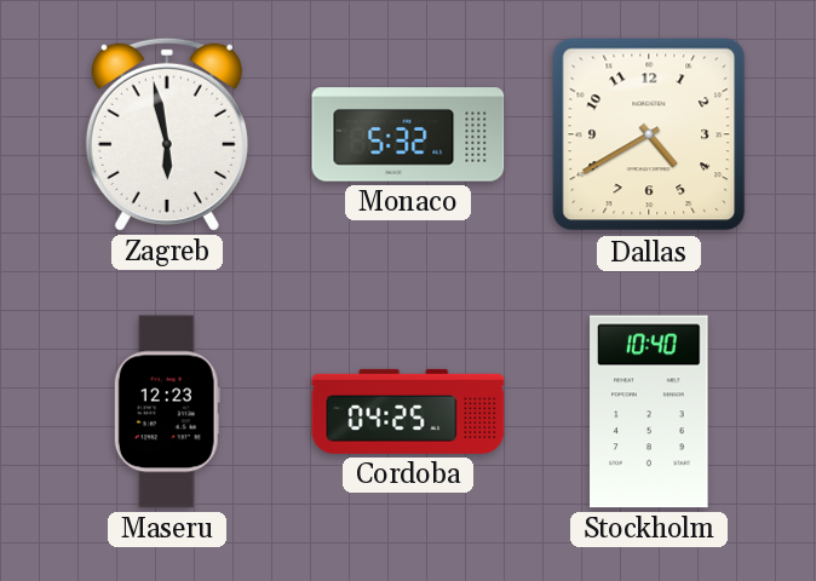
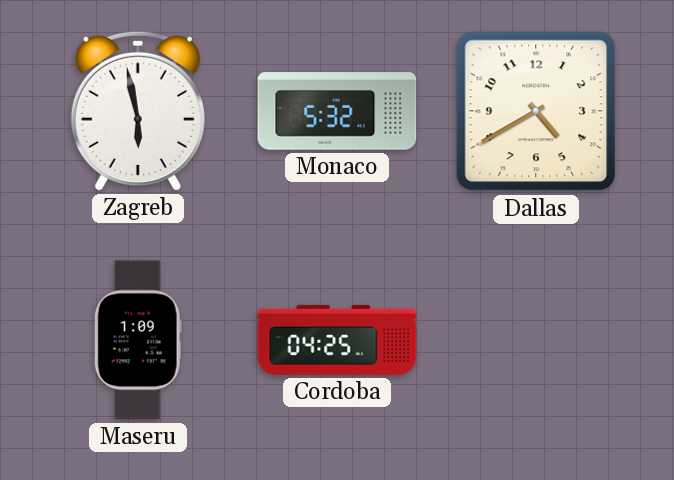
Maseru: 12:23 -> 1:09 (138, 340)
Stockholm: 10:40 -> none (649, 412)
